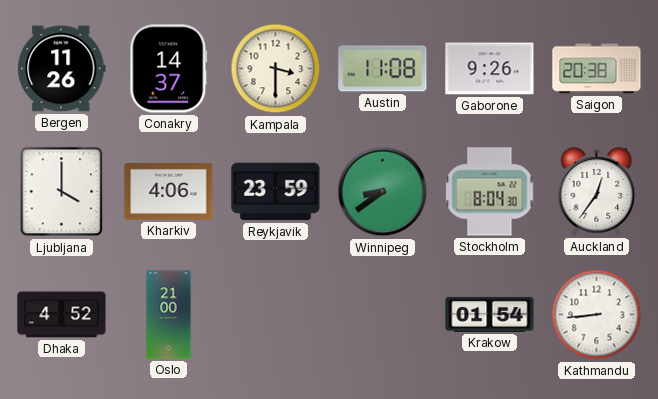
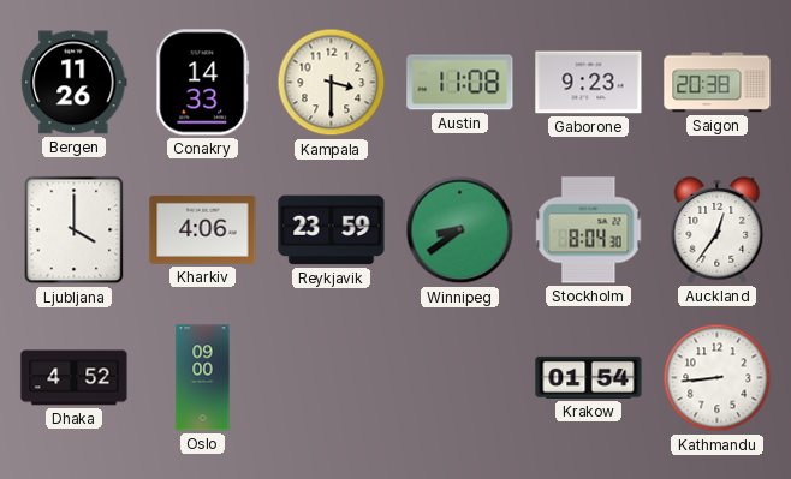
Conakry: 14:37 -> 14:33 (203, 83)
Gaborone: 9:26 -> 9:23 (589, 83)
Oslo: 21:00 -> 09:00 (203, 378)
